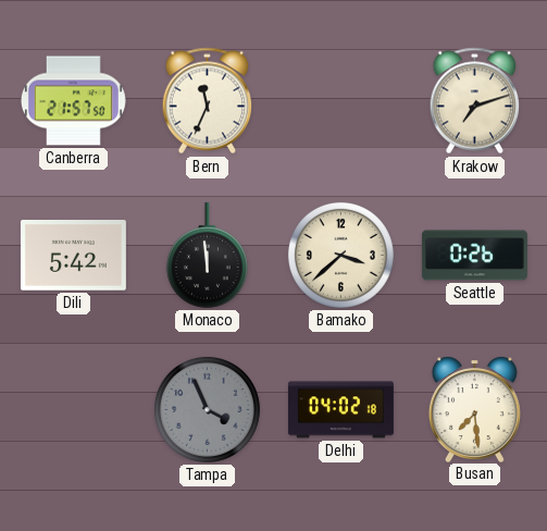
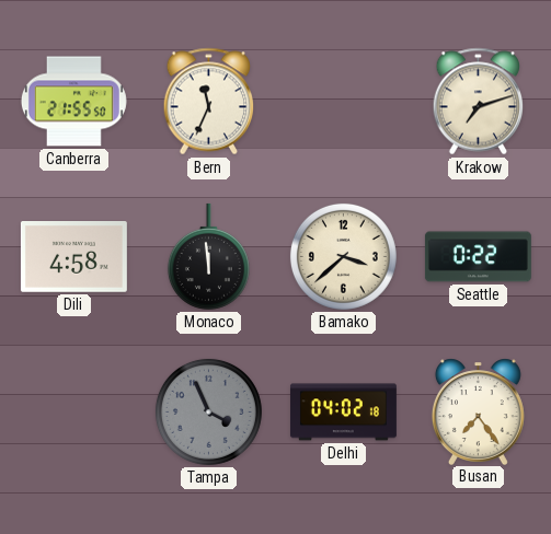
Canberra: 21:57 -> 21:55 (73, 102)
Dili: 5:42 -> 4:58 (73, 257)
Seattle: 0:26 -> 0:22 (478, 257)
Busan: 7:29 -> 7:24 (478, 411)
